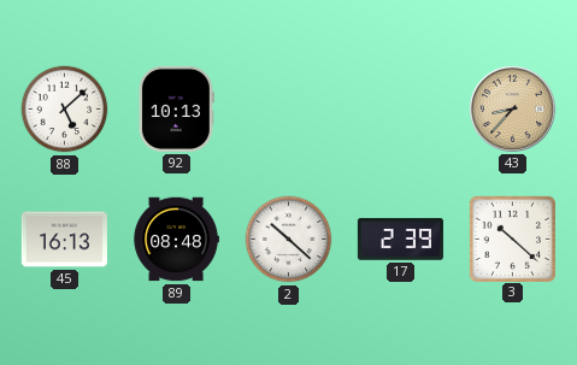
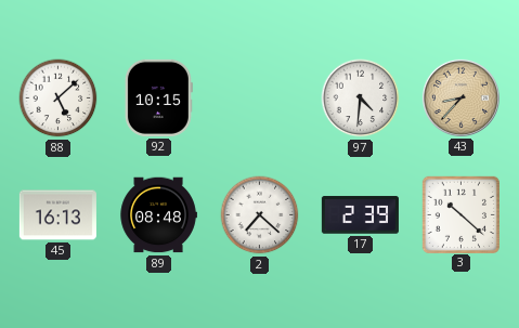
92: 10:13 -> 10:15 (158, 97)
97: none -> 4:31 (361, 99)
2: 10:22 -> 7:22 (260, 215)
